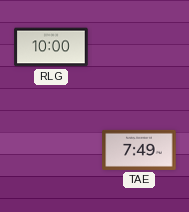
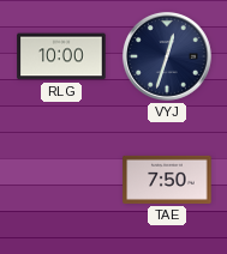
VYJ: none -> 12:33 (167, 56)
TAE: 7:49 -> 7:50 (167, 180)
